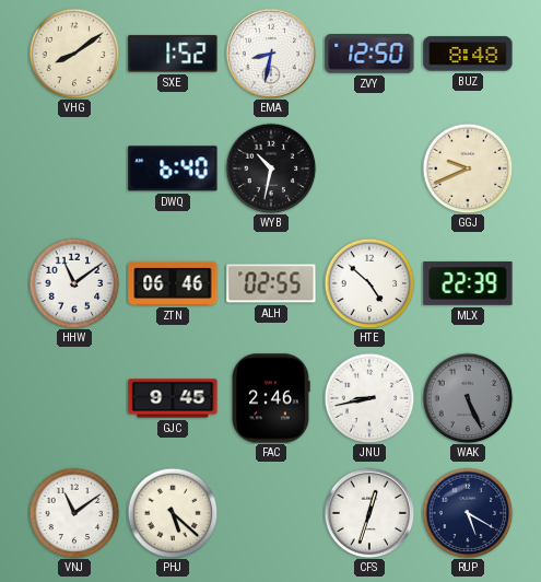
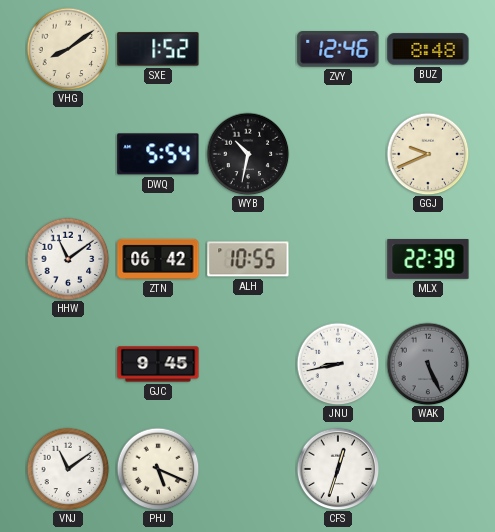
EMA: 8:32 -> none (271, 54)
ZVY: 12:50 -> 12:46 (338, 49)
DWQ: 6:40 -> 5:54 (158, 154)
ZTN: 06:46 -> 06:42 (158, 259)
ALH: 02:55 -> 10:55 (248, 259)
HTE: 4:52 -> none (369, 283)
FAC: 2:46 -> none (271, 398)
PHJ: 5:22 -> 5:19 (158, 469)
RUP: 5:20 -> none (468, 513)
